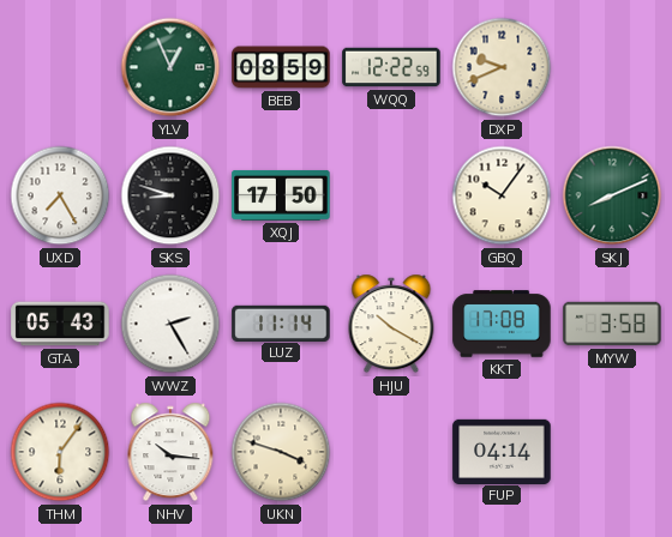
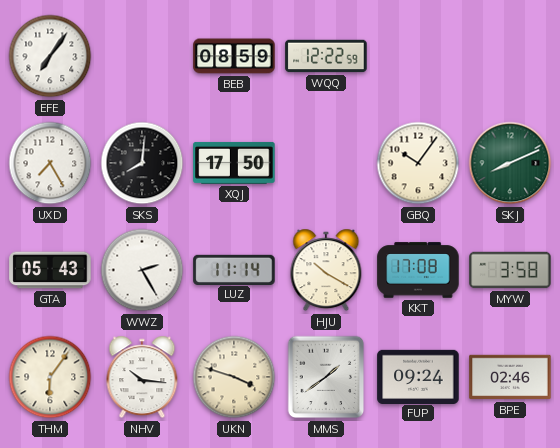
EFE: none -> 7:06 (50, 56)
YLV: 12:56 -> none (170, 67)
DXP: 9:41 -> none (502, 67)
SKS: 8:48 -> 8:01 (142, 163)
MMS: none -> 1:39 (326, 377)
FUP: 04:14 -> 09:24 (418, 376)
BPE: none -> 02:46 (510, 377)
